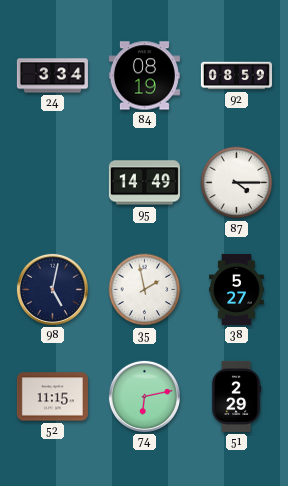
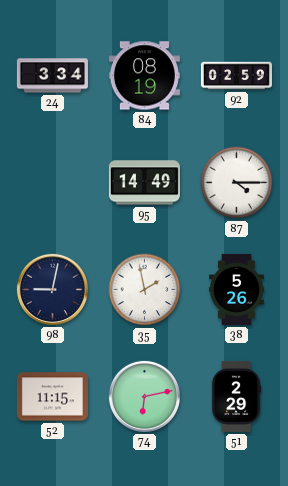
92: 08:59 -> 02:59 (236, 76)
98: 5:02 -> 9:02 (52, 289)
38: 5:27 -> 5:26 (237, 289)
